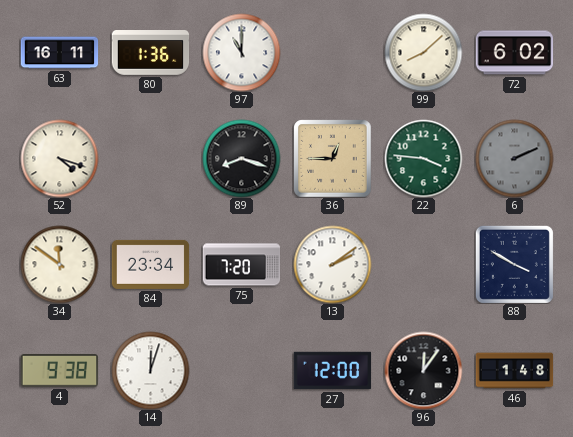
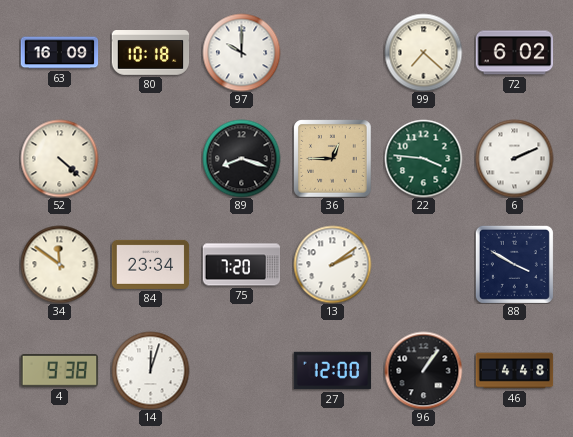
63: 16:11 -> 16:09 (59, 53)
80: 1:36 -> 10:18 (150, 53)
97: 11:00 -> 10:00 (241, 52)
99: 8:08 -> 7:22 (423, 52)
52: 4:18 -> 4:22 (59, 158)
6 dial: grey -> white (514, 158)
96: 12:06 -> 1:06 (423, 370)
46: 1:48 -> 4:48 (514, 371)
